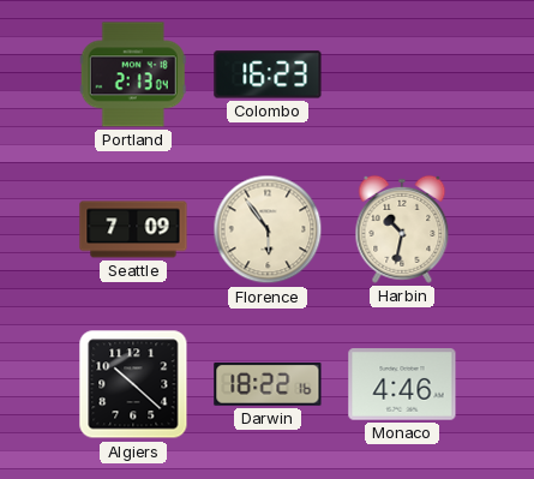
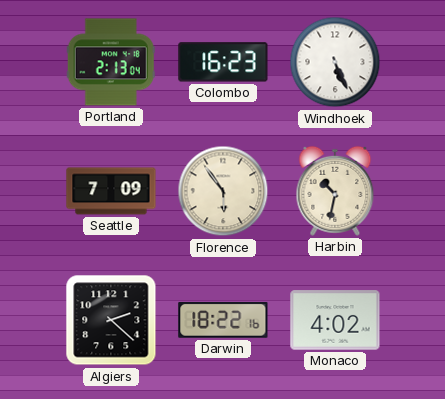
Windhoek: none -> 5:26 (335, 62)
Algiers: 10:22 -> 2:22 (111, 320)
Monaco: 4:46 -> 4:02 (335, 320)
